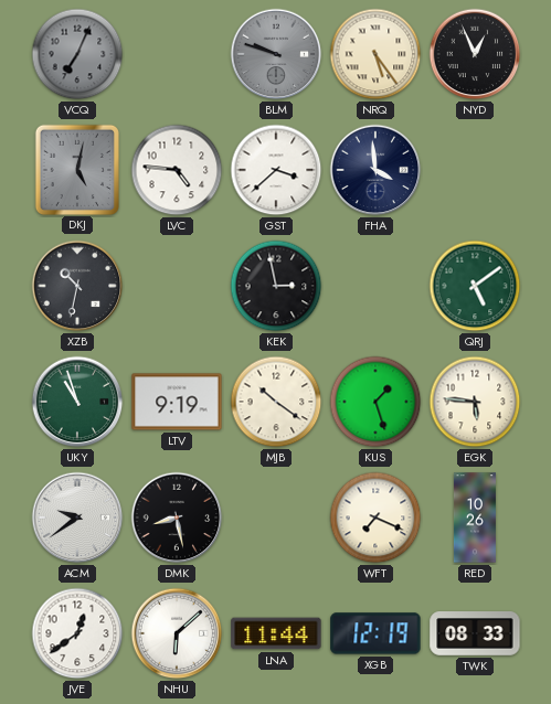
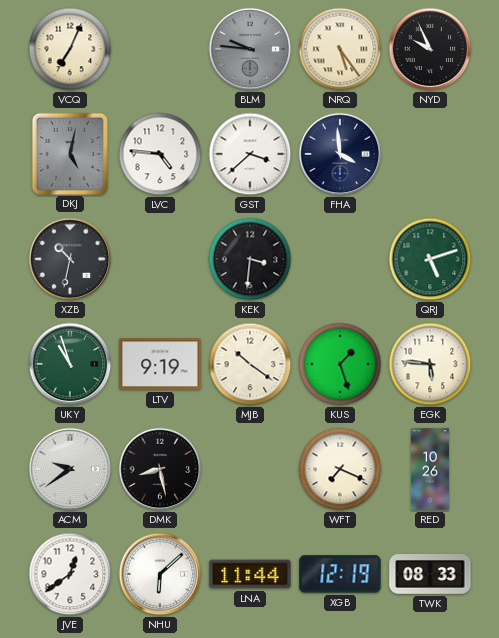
VCQ dial: grey -> cream (70, 49)
BLM: 9:48 -> 9:46 (250, 49)
NYD: 12:56 -> 9:56 (430, 49)
KEK: 2:58 -> 3:31 (250, 259)
QRJ: 5:09 -> 5:12 (430, 259)
